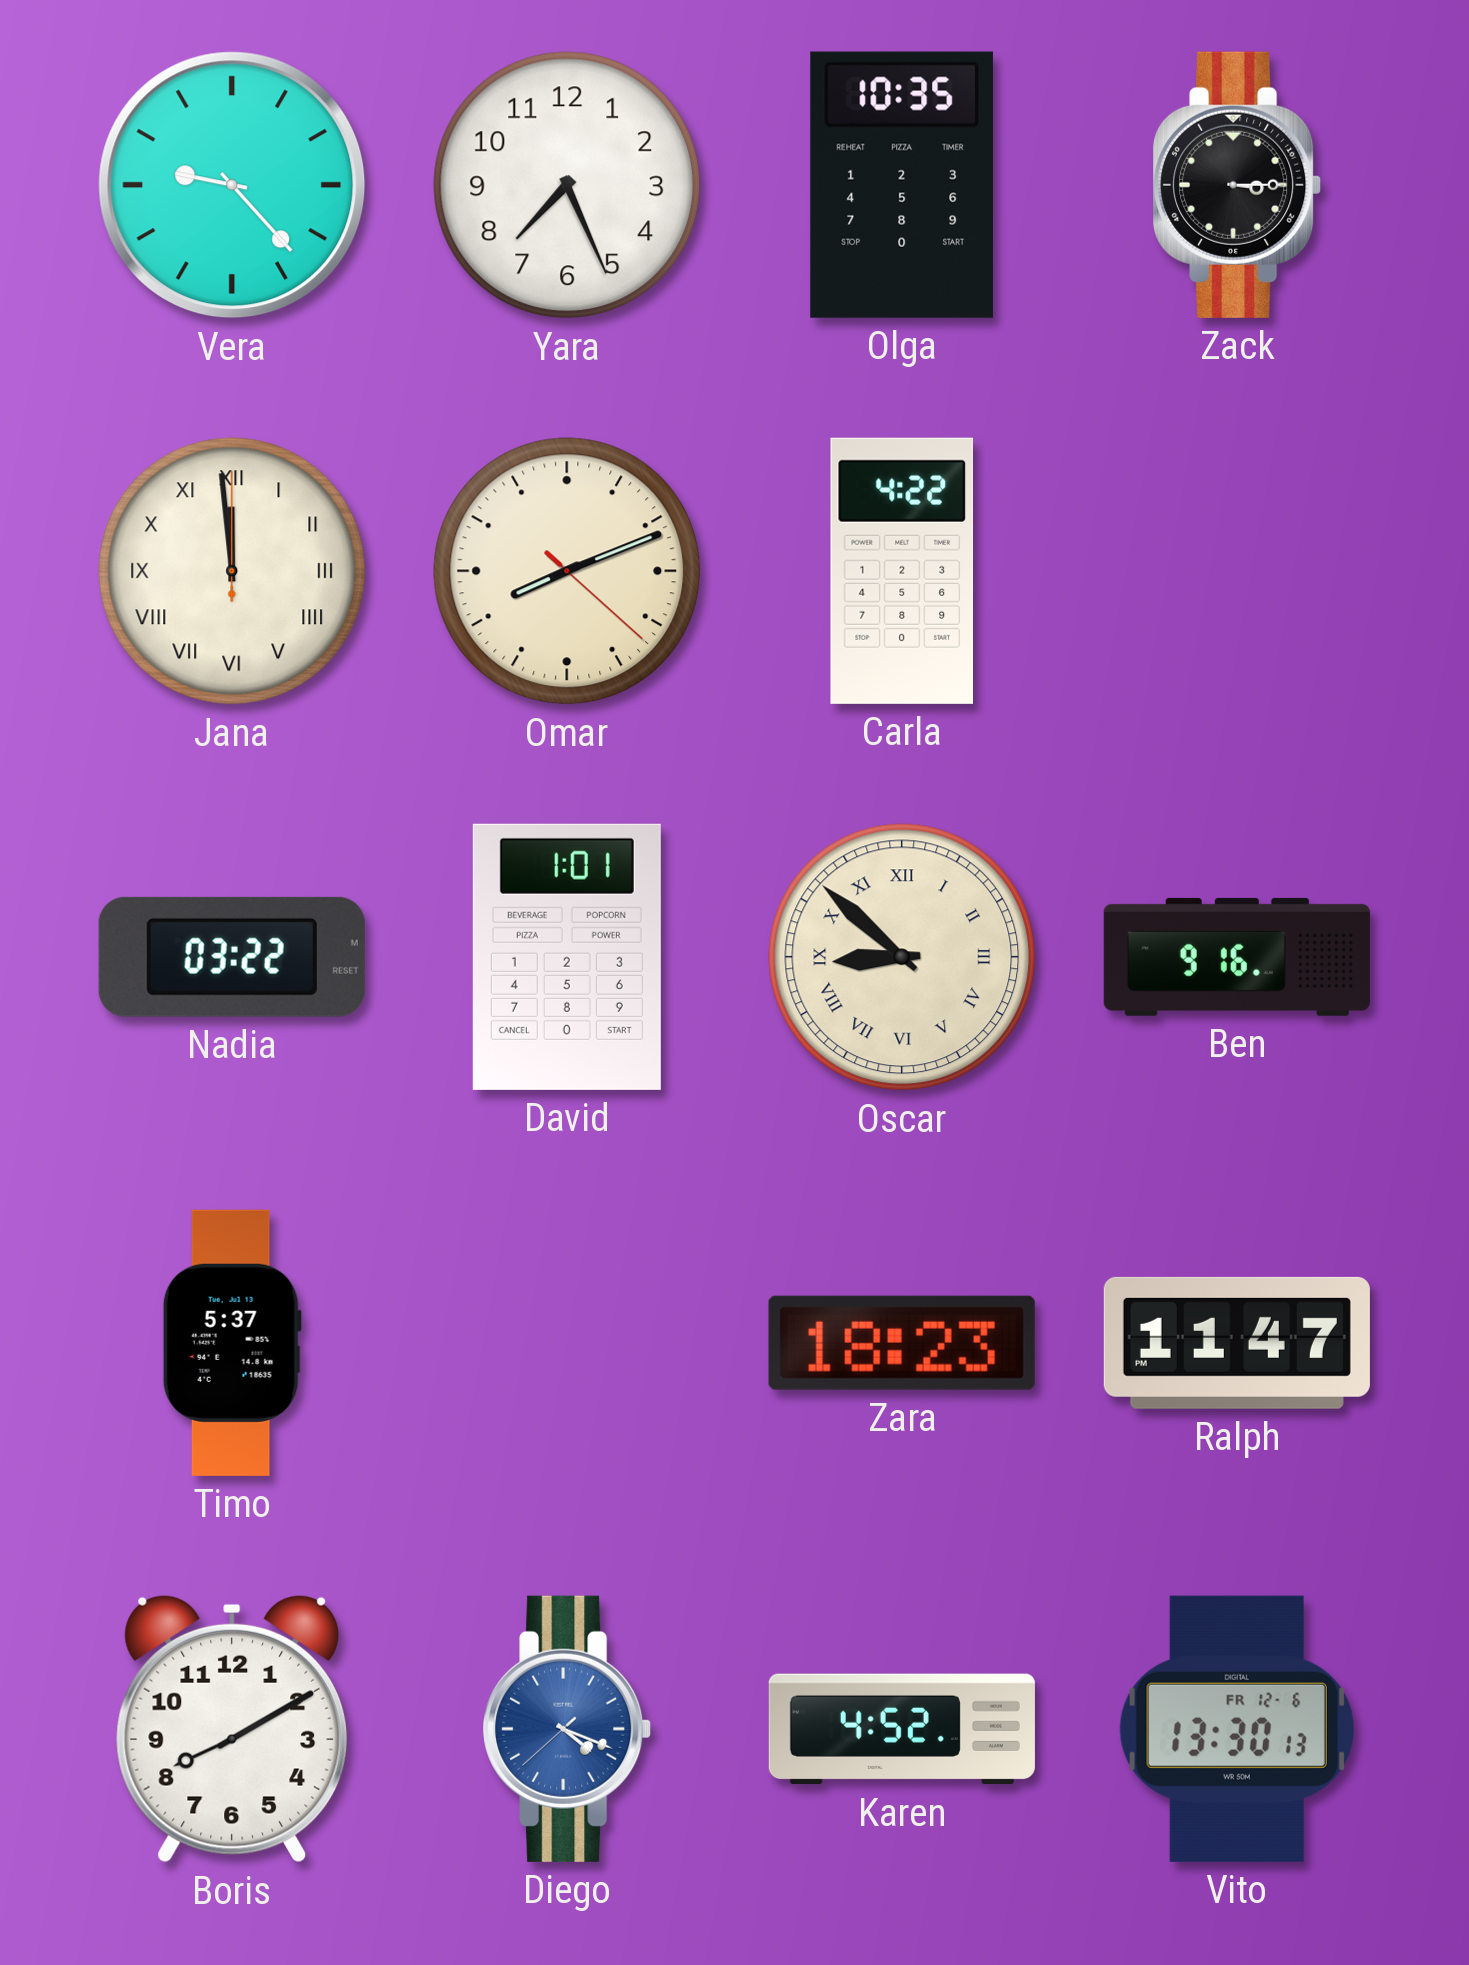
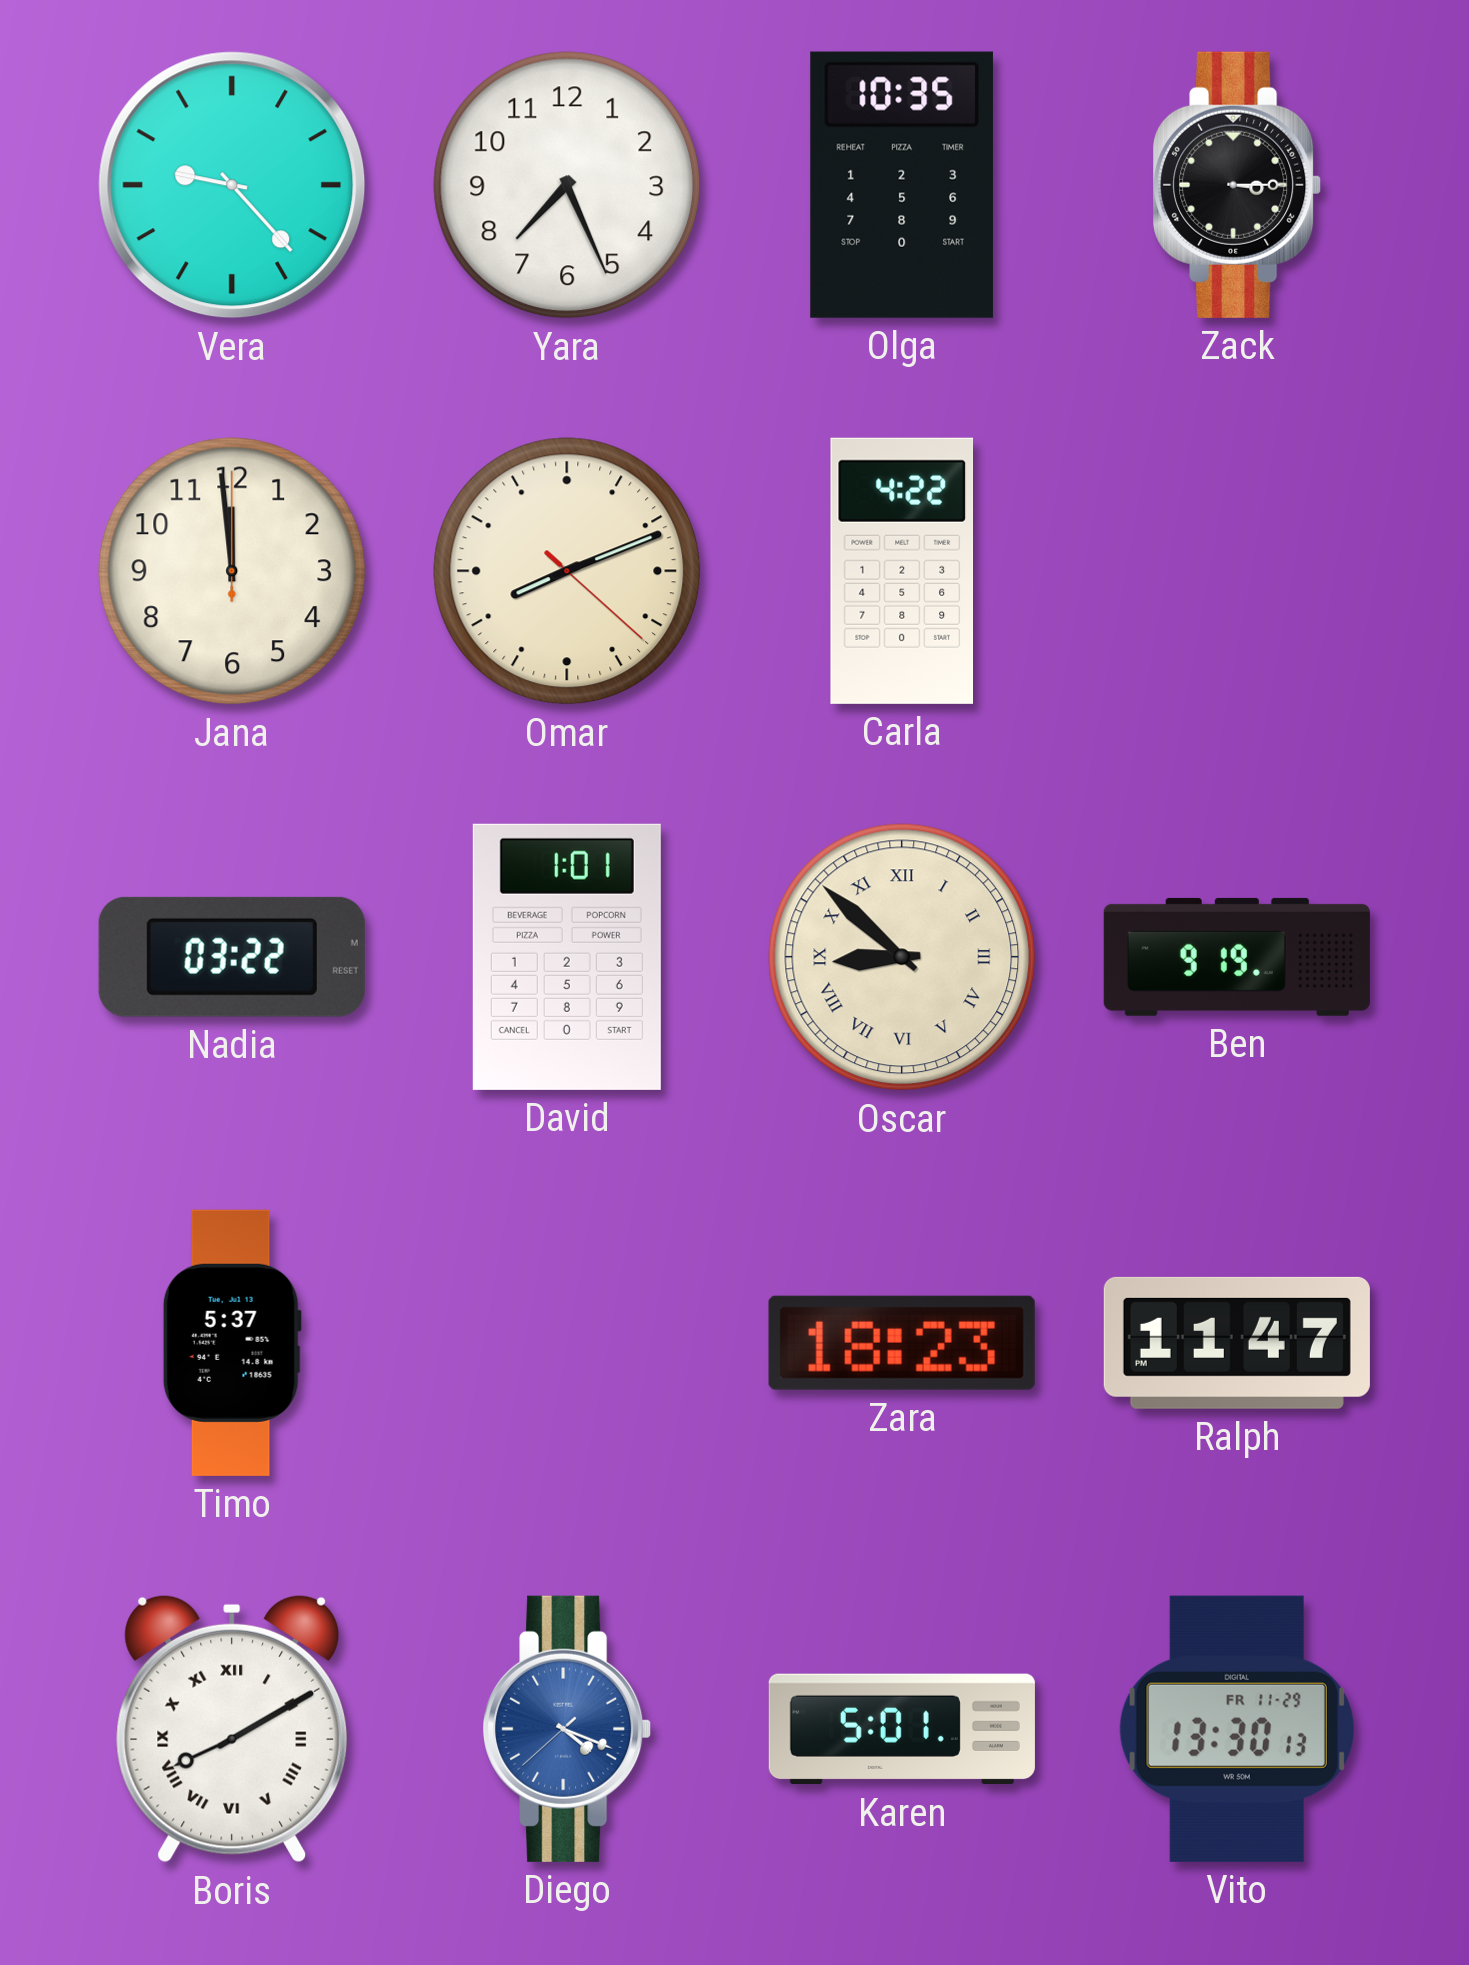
Jana numerals: Roman -> Arabic (232, 571)
Ben: 9:16 -> 9:19 (1237, 957)
Boris numerals: Arabic -> Roman (231, 1729)
Karen: 4:52 -> 5:01 (902, 1729)
Vito date: FR 12-6 -> FR 11-29 (1237, 1729)
